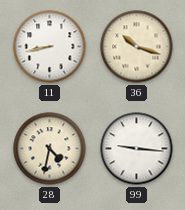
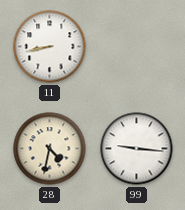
36: 10:18 -> none (137, 47)
